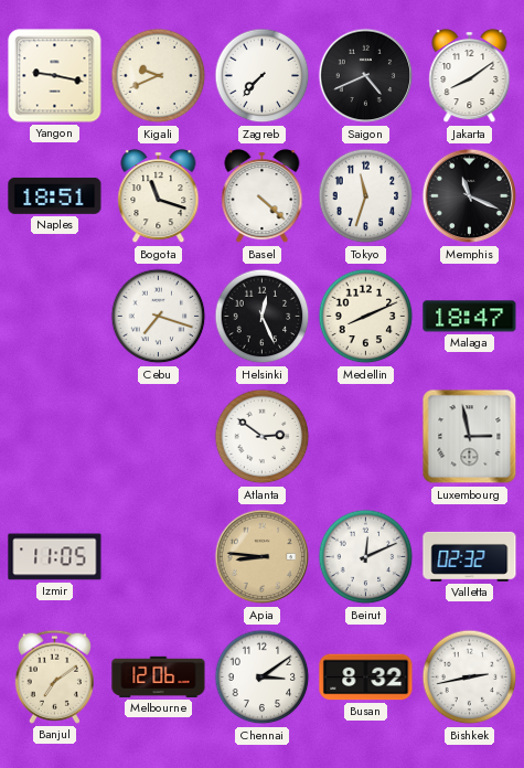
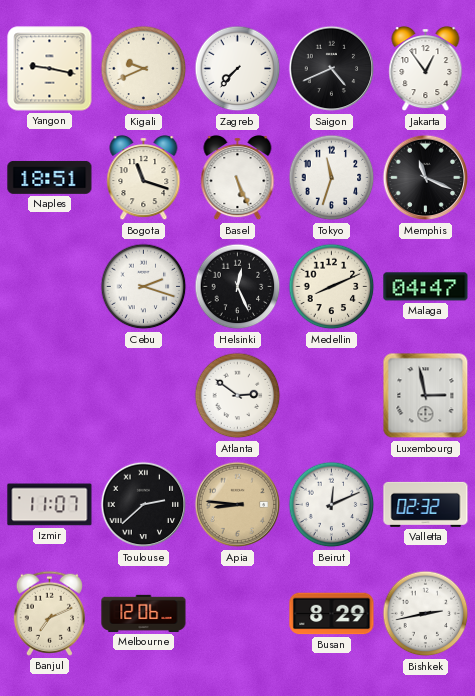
Jakarta: 8:09 -> 12:54 (426, 69)
Basel: 4:22 -> 5:26 (238, 178)
Cebu: 7:18 -> 2:18 (144, 287)
Malaga: 18:47 -> 04:47 (426, 287)
Izmir: 11:05 -> 11:07 (50, 505)
Toulouse: none -> 2:38 (144, 505)
Banjul: 7:09 -> 7:11 (49, 613)
Chennai: 3:09 -> none (263, 678)
Busan: 8:32 -> 8:29 (332, 614)
